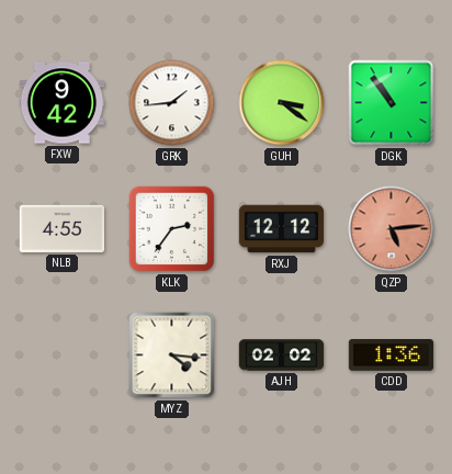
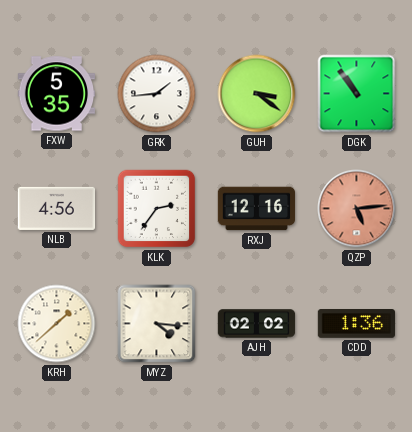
FXW: 9:42 -> 5:35 (57, 94)
NLB: 4:55 -> 4:56 (57, 208)
RXJ: 12:12 -> 12:16 (257, 209)
KRH: none -> 1:38 (57, 324)
